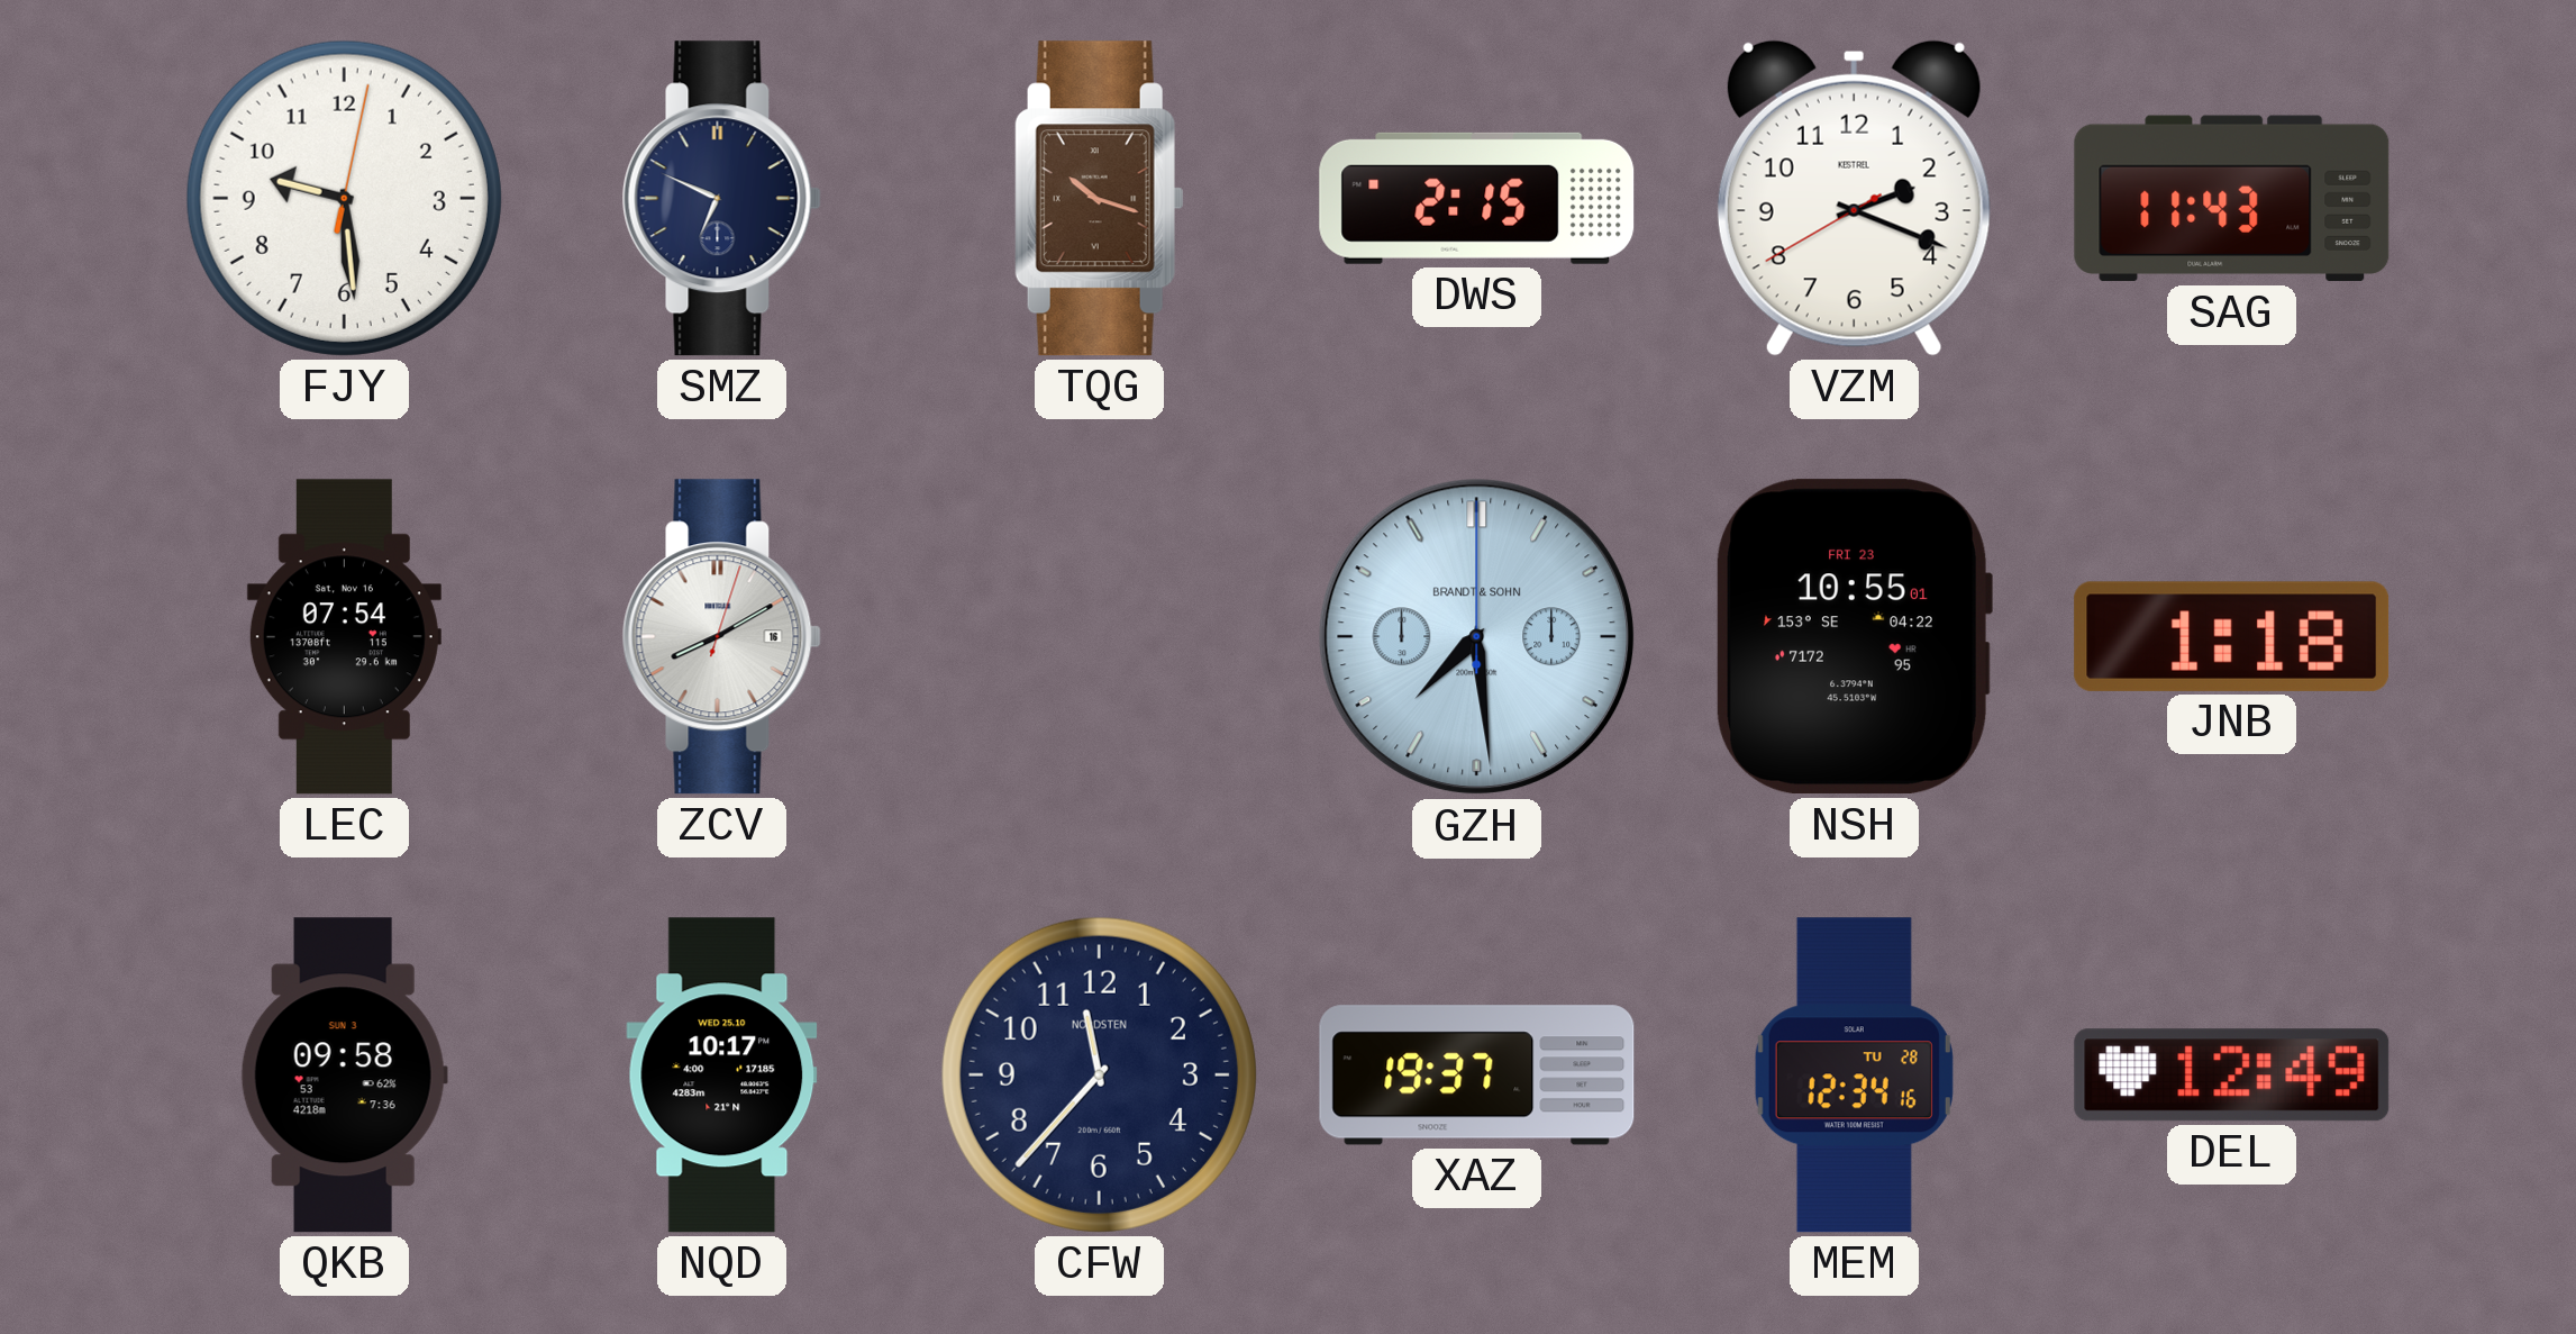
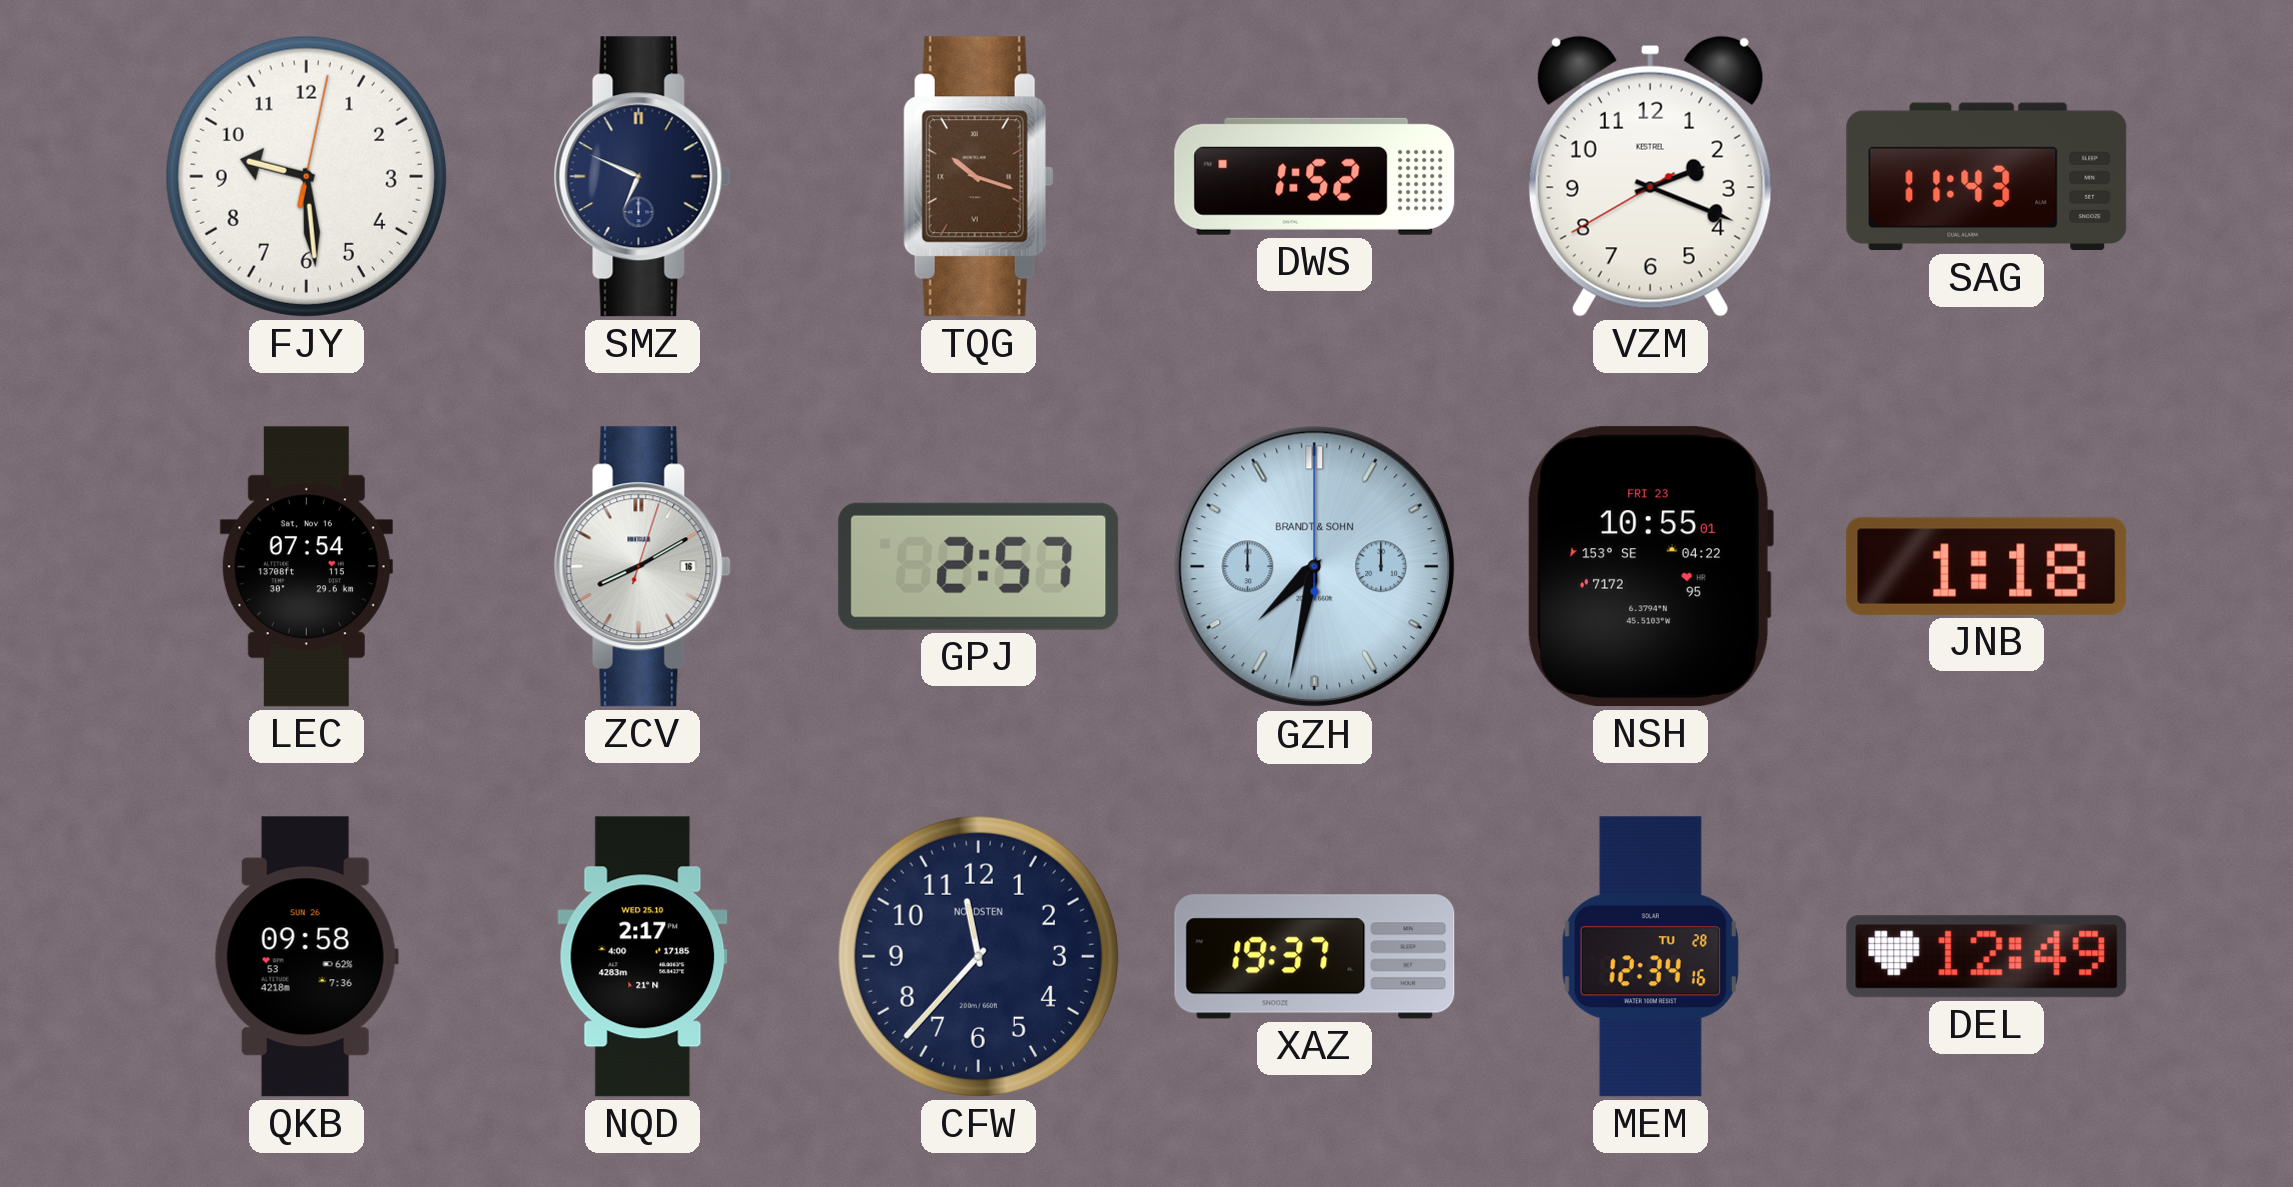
DWS: 2:15 -> 1:52 (1315, 176)
GPJ: none -> 2:57 (979, 566)
GZH: 7:29 -> 7:32 (1315, 567)
QKB date: SUN 3 -> SUN 26 (306, 957)
NQD: 10:17 -> 2:17 (643, 957)
